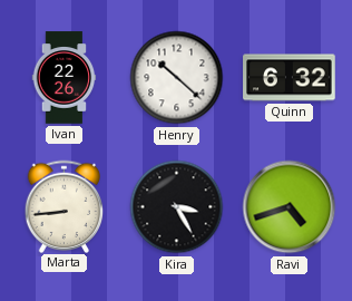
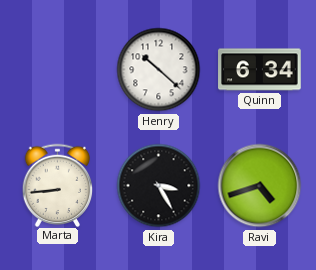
Ivan: 22:26 -> none (65, 78)
Quinn: 6:32 -> 6:34 (260, 70)
